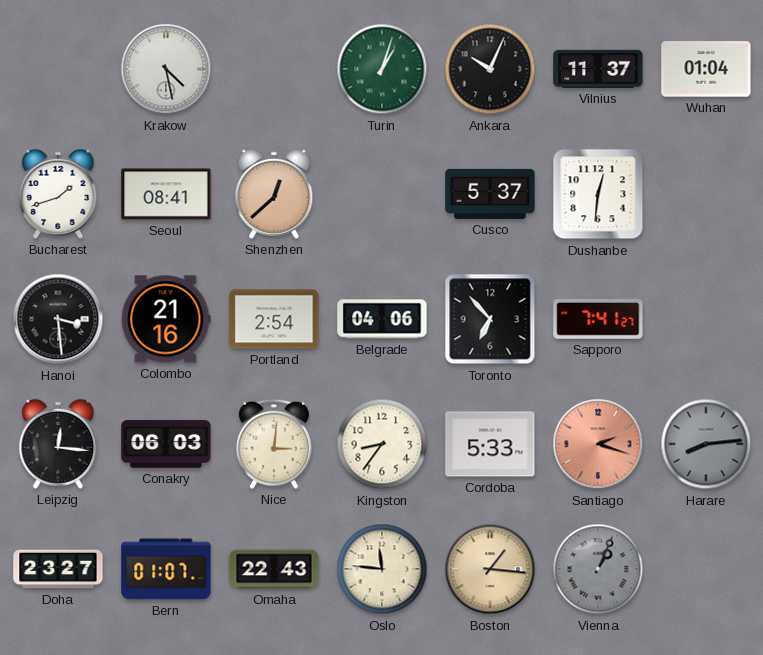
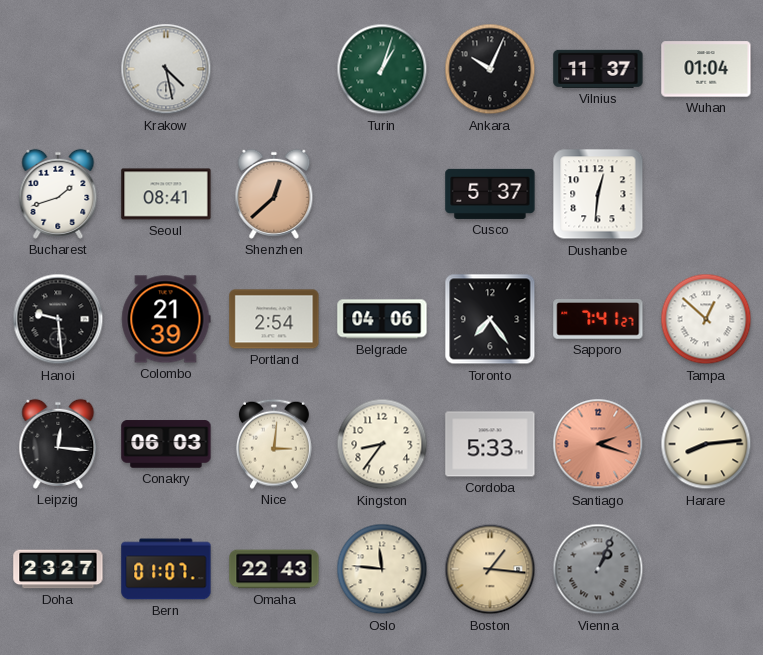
Hanoi: 3:29 -> 9:29 (58, 319)
Colombo: 21:16 -> 21:39 (166, 319)
Toronto: 6:53 -> 7:24 (490, 319)
Tampa: none -> 12:52 (706, 319)
Harare dial: grey -> cream (706, 444)
